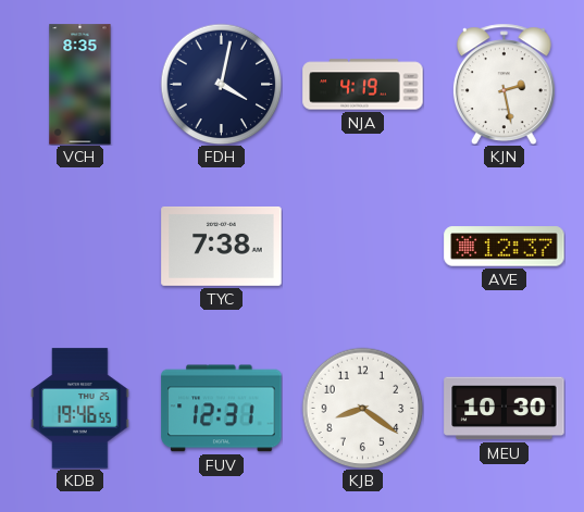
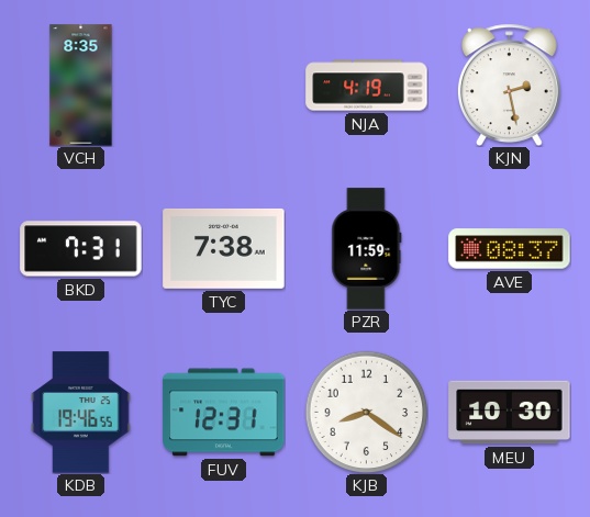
FDH: 4:02 -> none (221, 84)
BKD: none -> 7:31 (81, 249)
PZR: none -> 11:59 (367, 249)
AVE: 12:37 -> 08:37 (510, 249)
